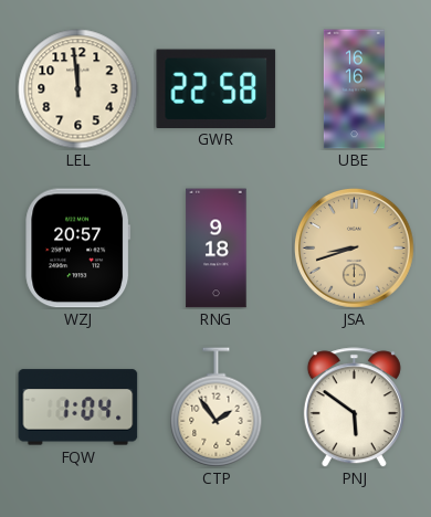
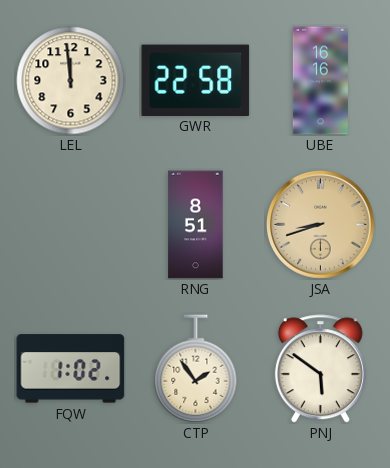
WZJ: 20:57 -> none (78, 249)
RNG: 9:18 -> 8:51 (196, 225)
FQW: 1:04 -> 1:02 (71, 369)
